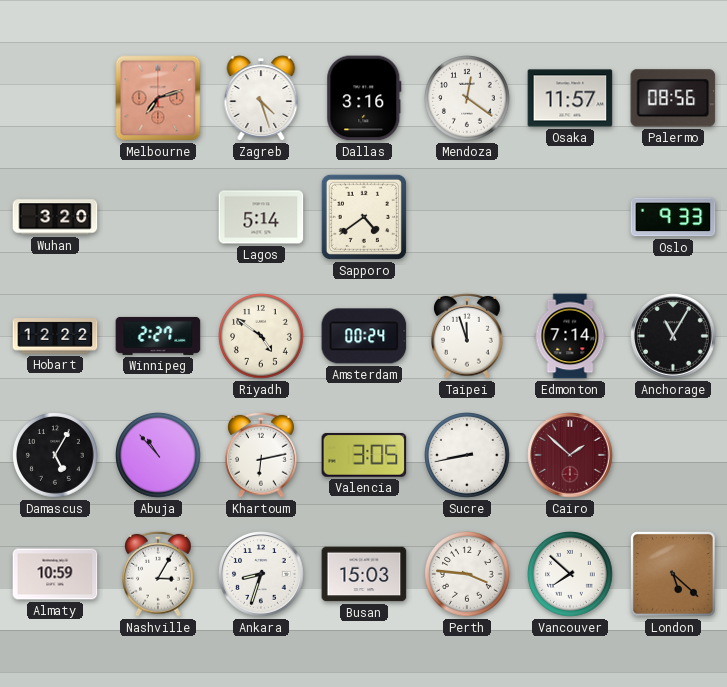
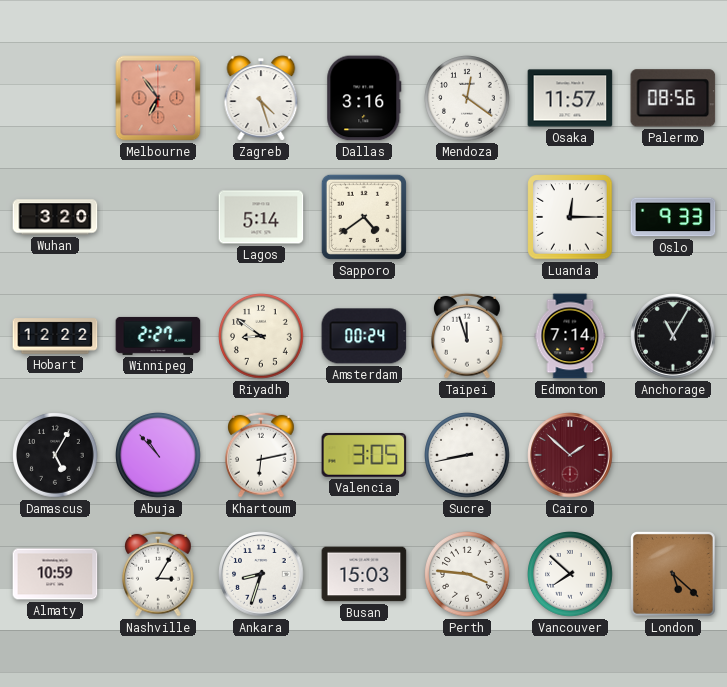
Melbourne: 7:12 -> 6:54 (158, 98)
Luanda: none -> 12:15 (570, 217)
Riyadh: 4:51 -> 8:51 (262, 337)
